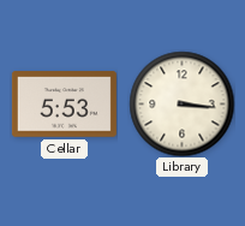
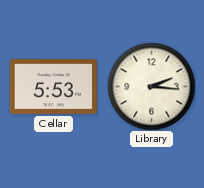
Library: 3:16 -> 2:16 (151, 86)
